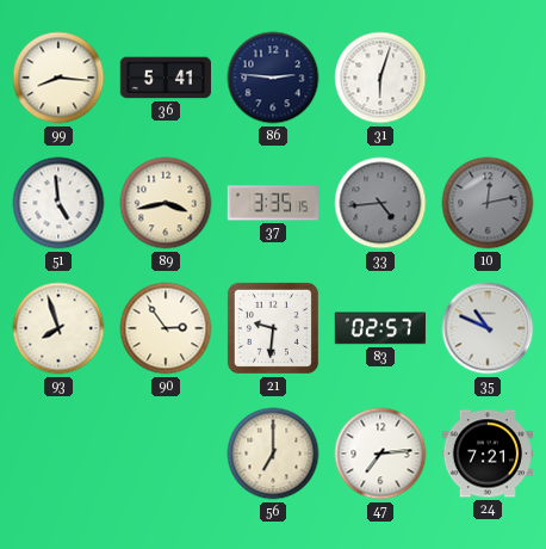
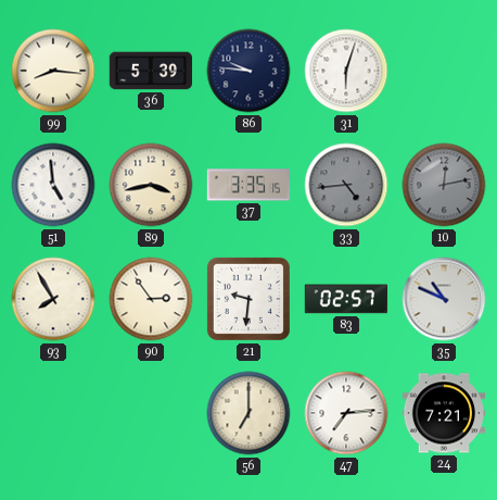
36: 5:41 -> 5:39 (150, 71)
86: 2:46 -> 9:46 (248, 71)
93: 7:57 -> 7:55 (53, 299)
